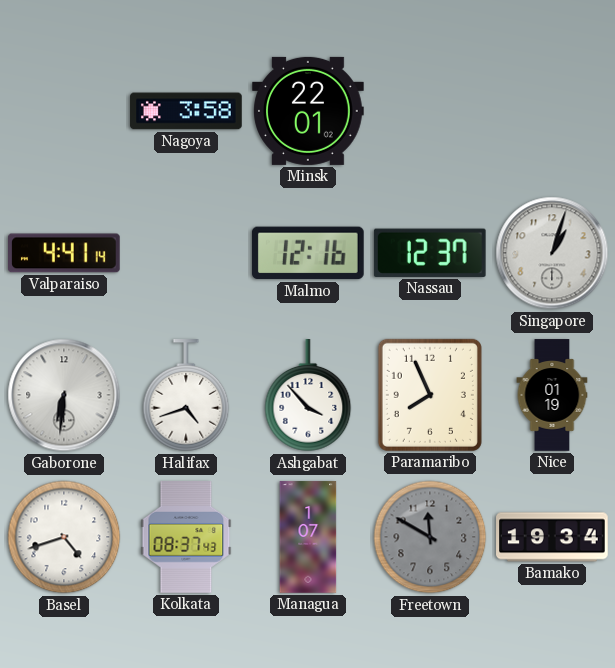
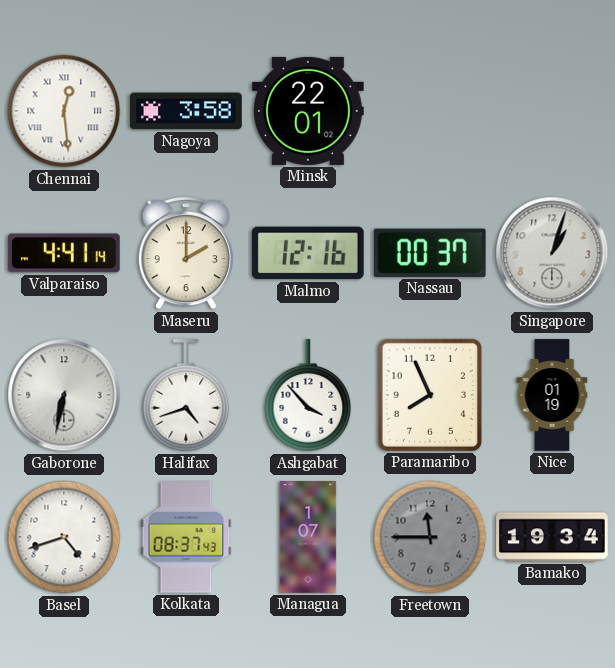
Chennai: none -> 12:29 (64, 111)
Maseru: none -> 2:00 (186, 253)
Nassau: 12:37 -> 00:37 (430, 253)
Gaborone: 6:31 -> 6:32 (64, 395)
Freetown: 11:50 -> 11:45 (430, 537)
